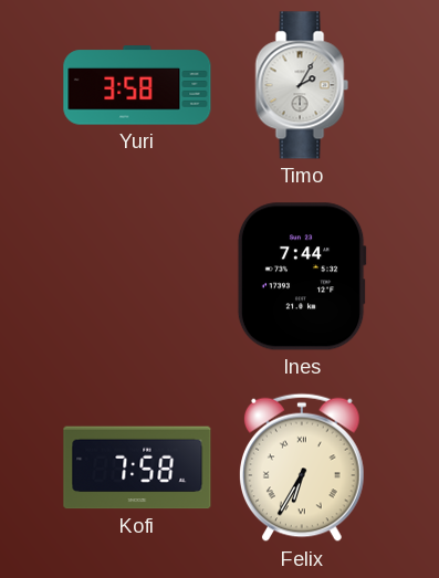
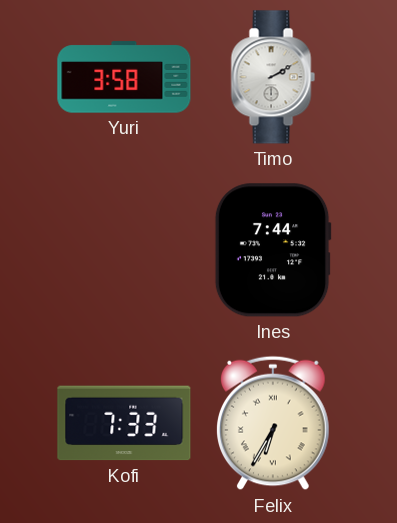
Timo: 2:05 -> 2:10 (273, 77)
Kofi: 7:58 -> 7:33 (124, 423)
